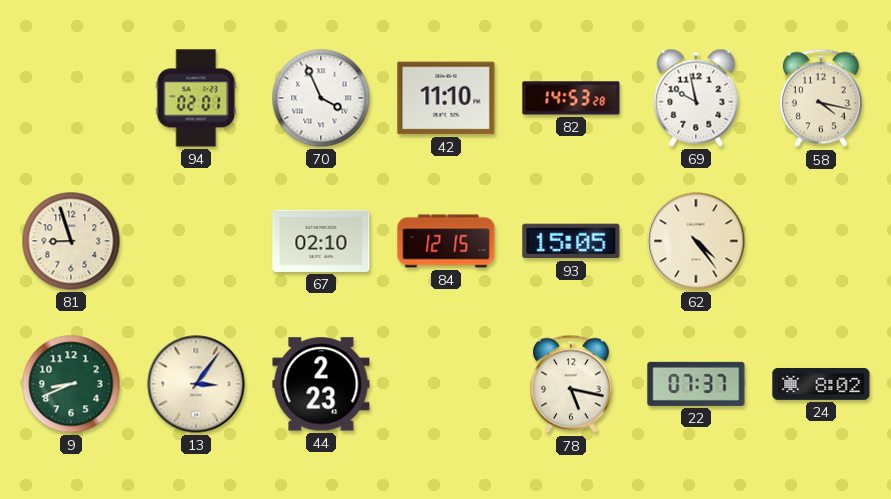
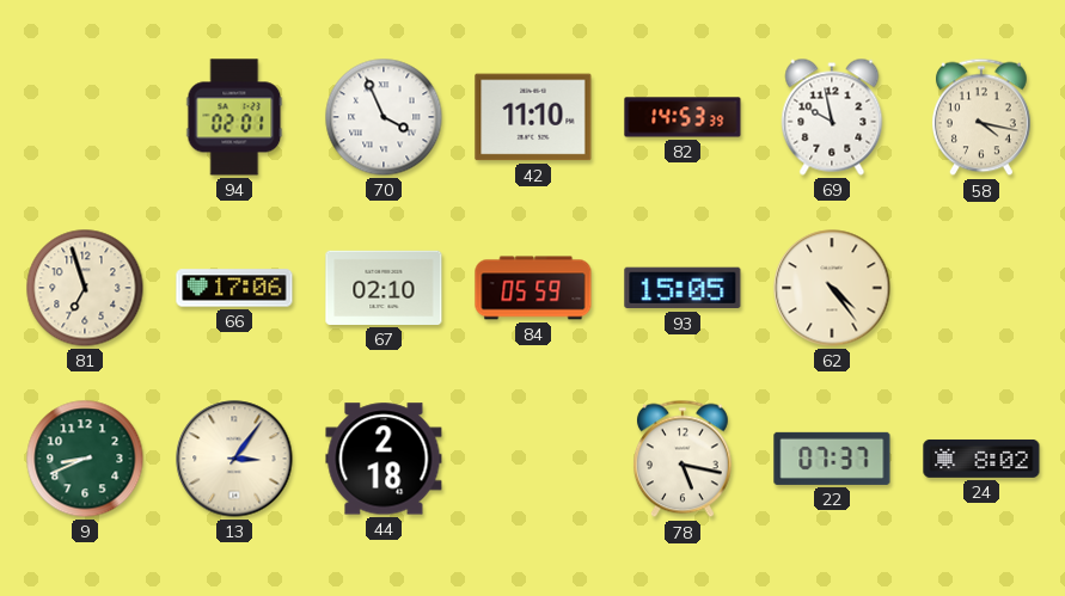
82: 14:53:28 -> 14:53:39 (683, 117)
81: 8:57 -> 6:57 (85, 288)
66: none -> 17:06 (234, 288)
84: 12:15 -> 05:59 (533, 288)
44: 2:23 -> 2:18 (384, 459)
